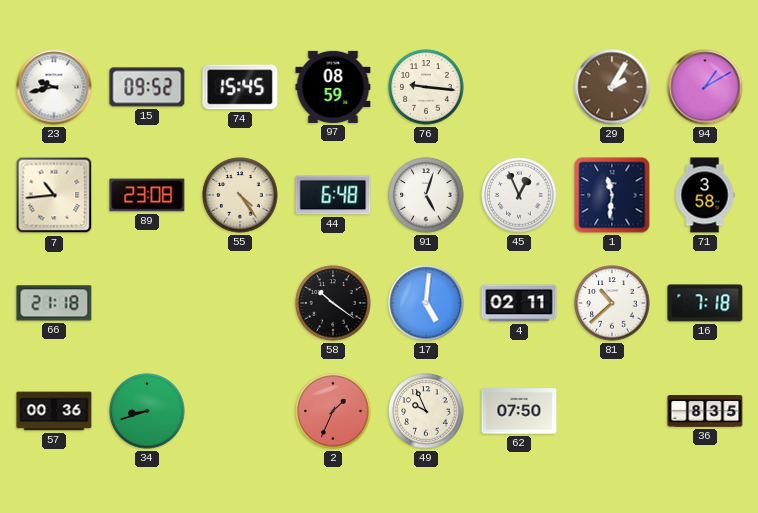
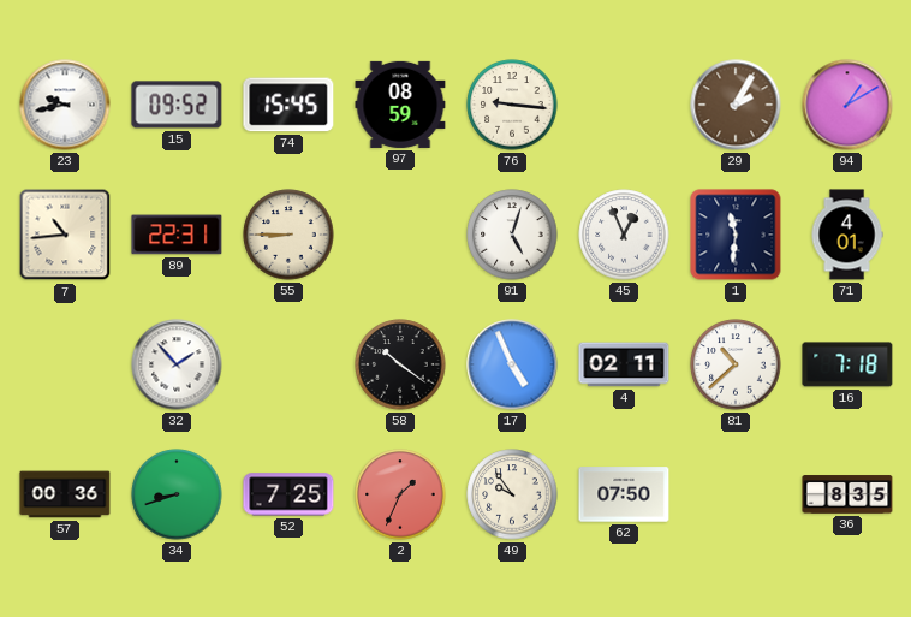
89: 23:08 -> 22:31 (177, 235)
55: 4:24 -> 8:45 (288, 235)
44: 6:48 -> none (333, 195)
71: 3:58 -> 4:01 (847, 235)
66: 21:18 -> none (54, 303)
32: none -> 1:53 (177, 364)
17: 5:01 -> 4:56 (512, 364)
52: none -> 7:25 (288, 494)
49: 9:56 -> 9:54 (512, 494)
